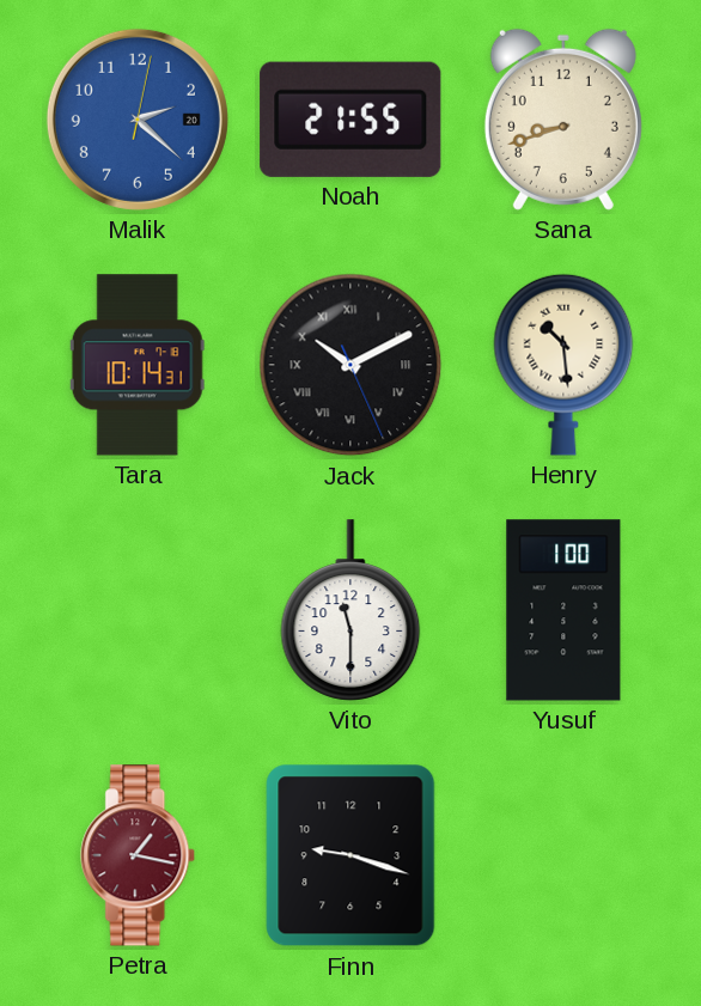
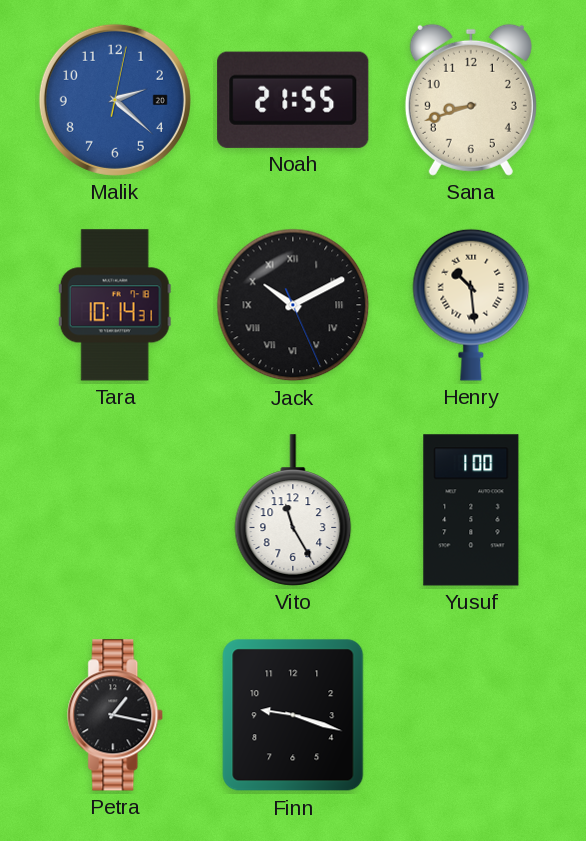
Vito: 11:30 -> 11:25 (293, 510)
Petra dial: burgundy -> black (116, 715)
